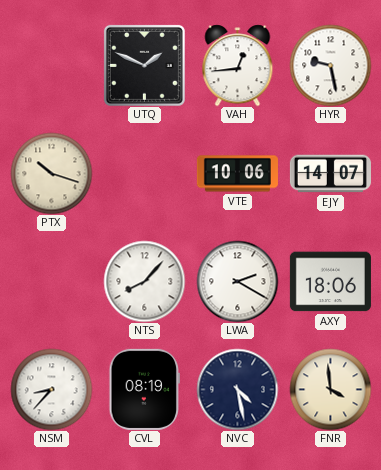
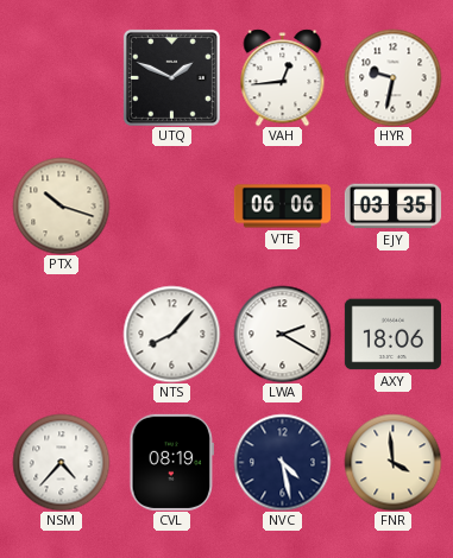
HYR: 9:28 -> 9:32 (392, 77)
VTE: 10:06 -> 06:06 (282, 207)
EJY: 14:07 -> 03:35 (392, 207)
NSM: 8:37 -> 4:37 (61, 462)
